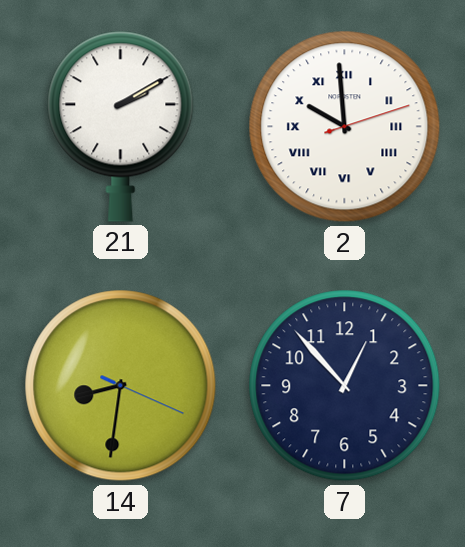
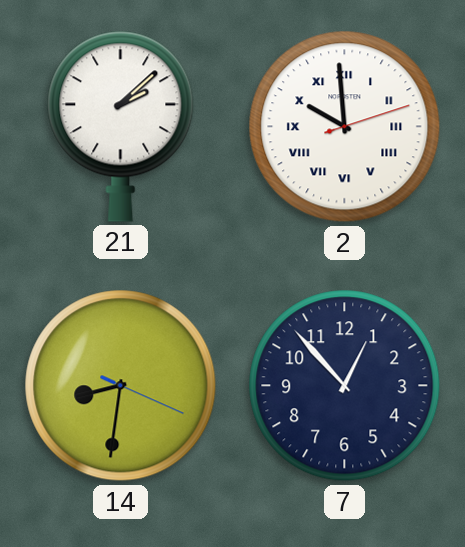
21: 2:10 -> 2:08 (121, 126)
